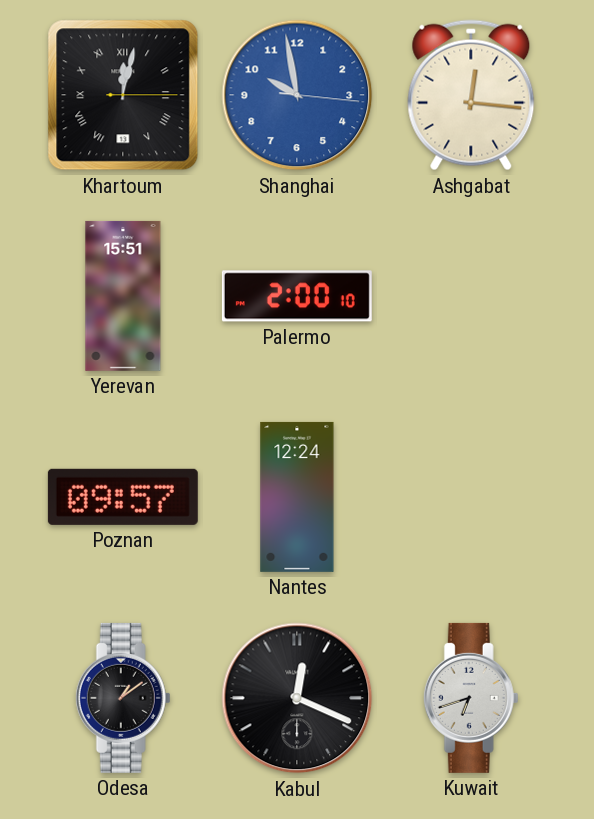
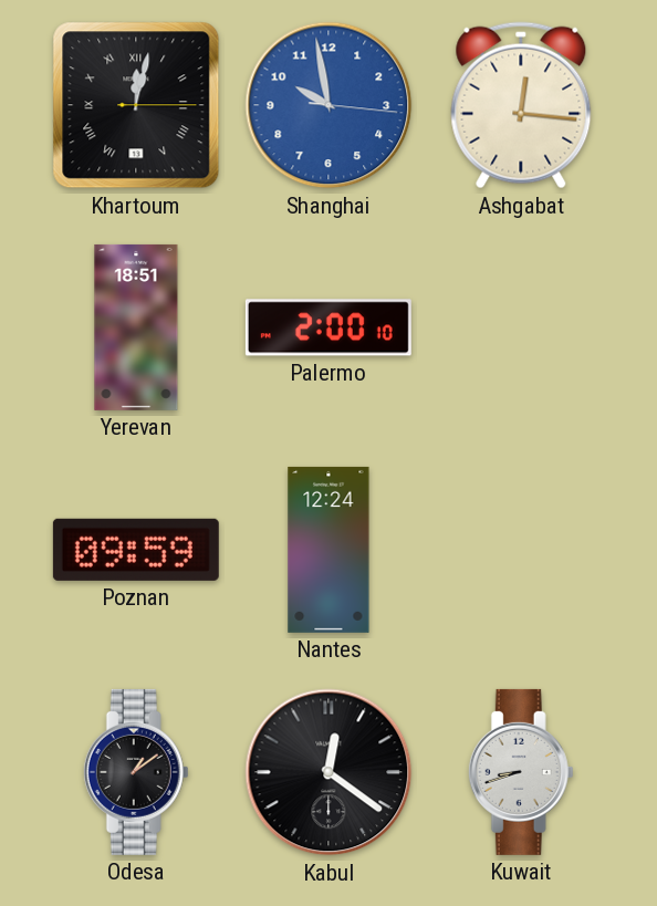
Yerevan: 15:51 -> 18:51 (136, 327)
Poznan: 09:57 -> 09:59 (136, 550)
Kabul: 12:19 -> 12:21 (328, 772)
Kuwait: 6:42 -> 8:42 (521, 772)
